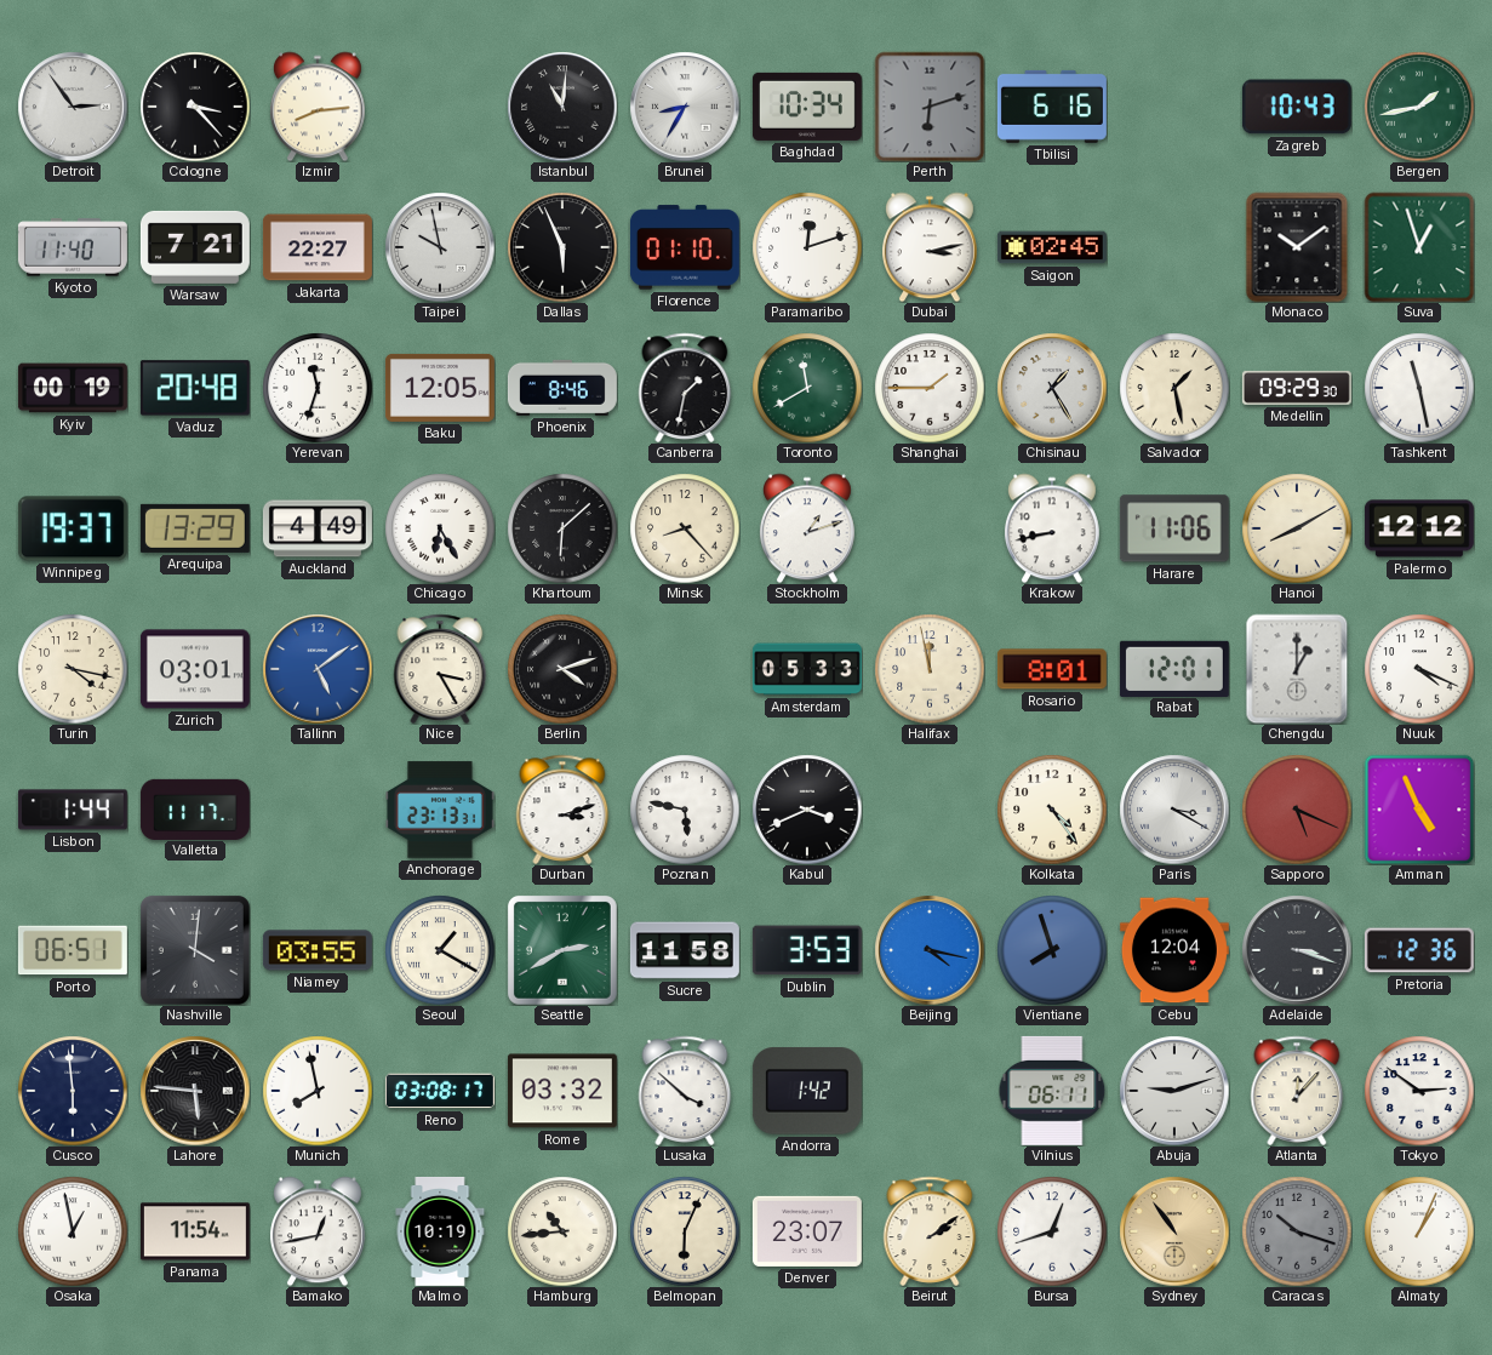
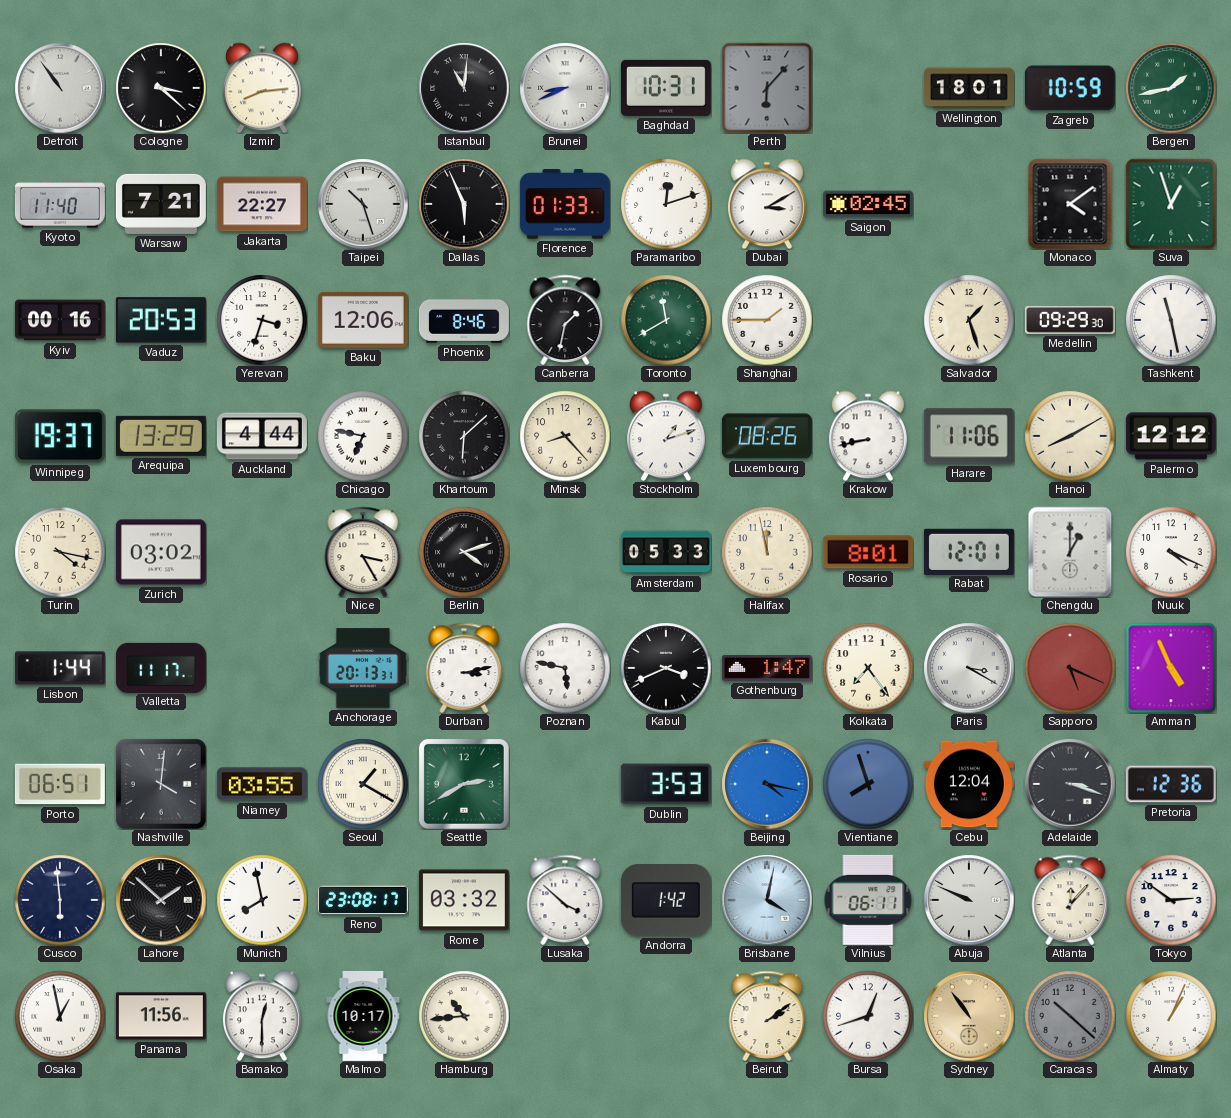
Detroit: 2:54 -> 10:54 (60, 88)
Cologne: 3:23 -> 3:22 (161, 88)
Brunei: 8:35 -> 8:41 (565, 88)
Baghdad: 10:34 -> 10:31 (666, 88)
Perth: 6:12 -> 6:07 (767, 88)
Tbilisi: 6:16 -> none (1052, 107)
Wellington: none -> 18:01 (969, 88)
Zagreb: 10:43 -> 10:59 (1070, 88)
Taipei: 9:58 -> 10:27 (363, 204)
Florence: 01:10 -> 01:33 (565, 204)
Dubai: 3:13 -> 3:10 (767, 204)
Monaco: 10:09 -> 4:09 (1070, 204)
Kyiv: 00:19 -> 00:16 (60, 320)
Vaduz: 20:48 -> 20:53 (161, 320)
Yerevan: 11:33 -> 3:33 (262, 320)
Baku: 12:05 -> 12:06 (363, 320)
Chisinau: 1:25 -> none (1052, 388)
Salvador: 1:28 -> 1:27 (969, 320)
Auckland: 4:49 -> 4:44 (262, 436)
Chicago: 6:25 -> 6:47 (363, 436)
Luxembourg: none -> 08:26 (767, 436)
Zurich: 03:01 -> 03:02 (161, 552)
Tallinn: 5:09 -> none (318, 669)
Anchorage: 23:13 -> 20:13 (363, 668)
Durban: 3:12 -> 3:13 (464, 668)
Gothenburg: none -> 1:47 (767, 668)
Kolkata: 4:24 -> 7:24 (868, 668)
Sucre: 11:58 -> none (685, 950)
Lahore: 5:46 -> 1:52 (161, 900)
Reno: 03:08 -> 23:08 (363, 900)
Brisbane: none -> 4:02 (767, 900)
Abuja: 9:12 -> 9:49 (969, 900)
Panama: 11:54 -> 11:56 (161, 1016)
Bamako: 12:43 -> 12:30 (262, 1016)
Malmo: 10:19 -> 10:17 (363, 1016)
Belmopan: 6:04 -> none (685, 1231)
Denver: 23:07 -> none (807, 1231)
Caracas: 10:18 -> 10:22 (1070, 1016)
